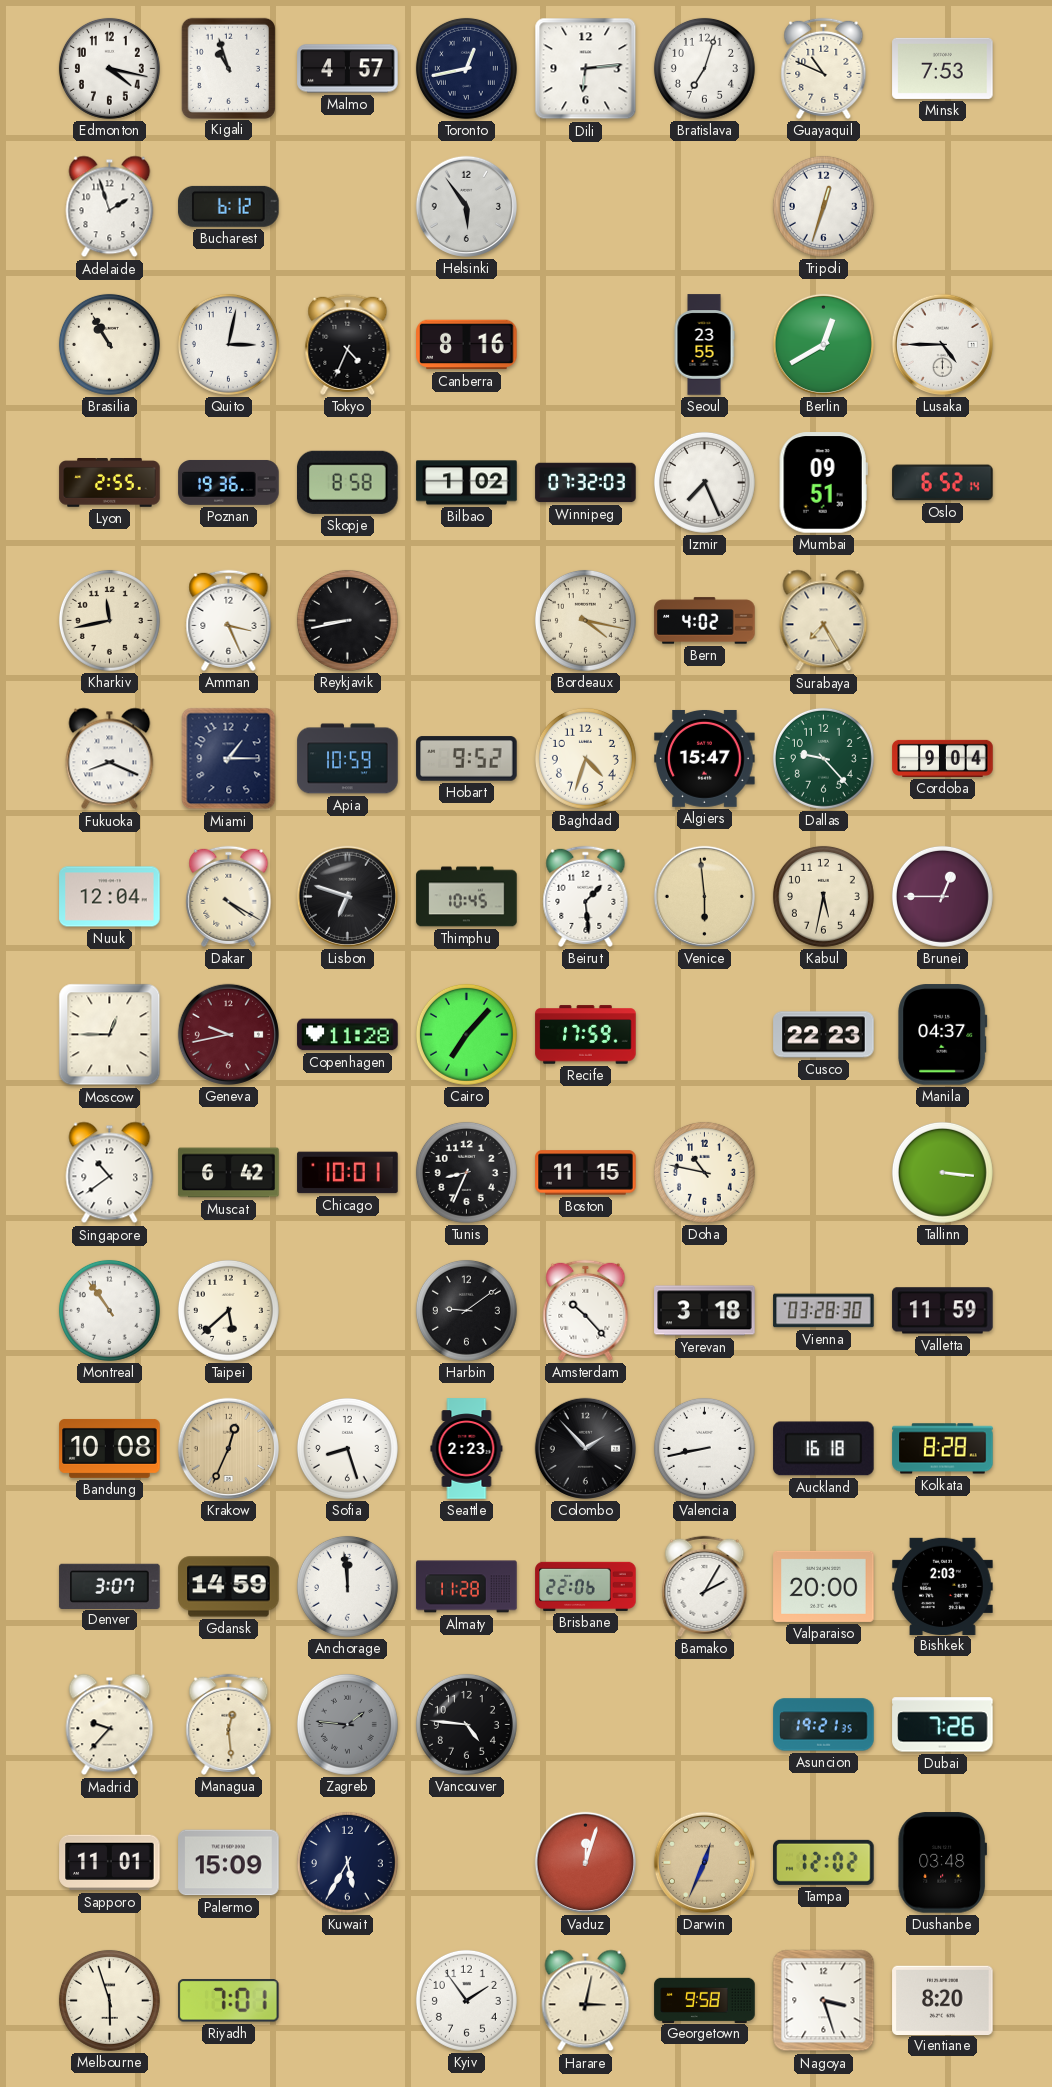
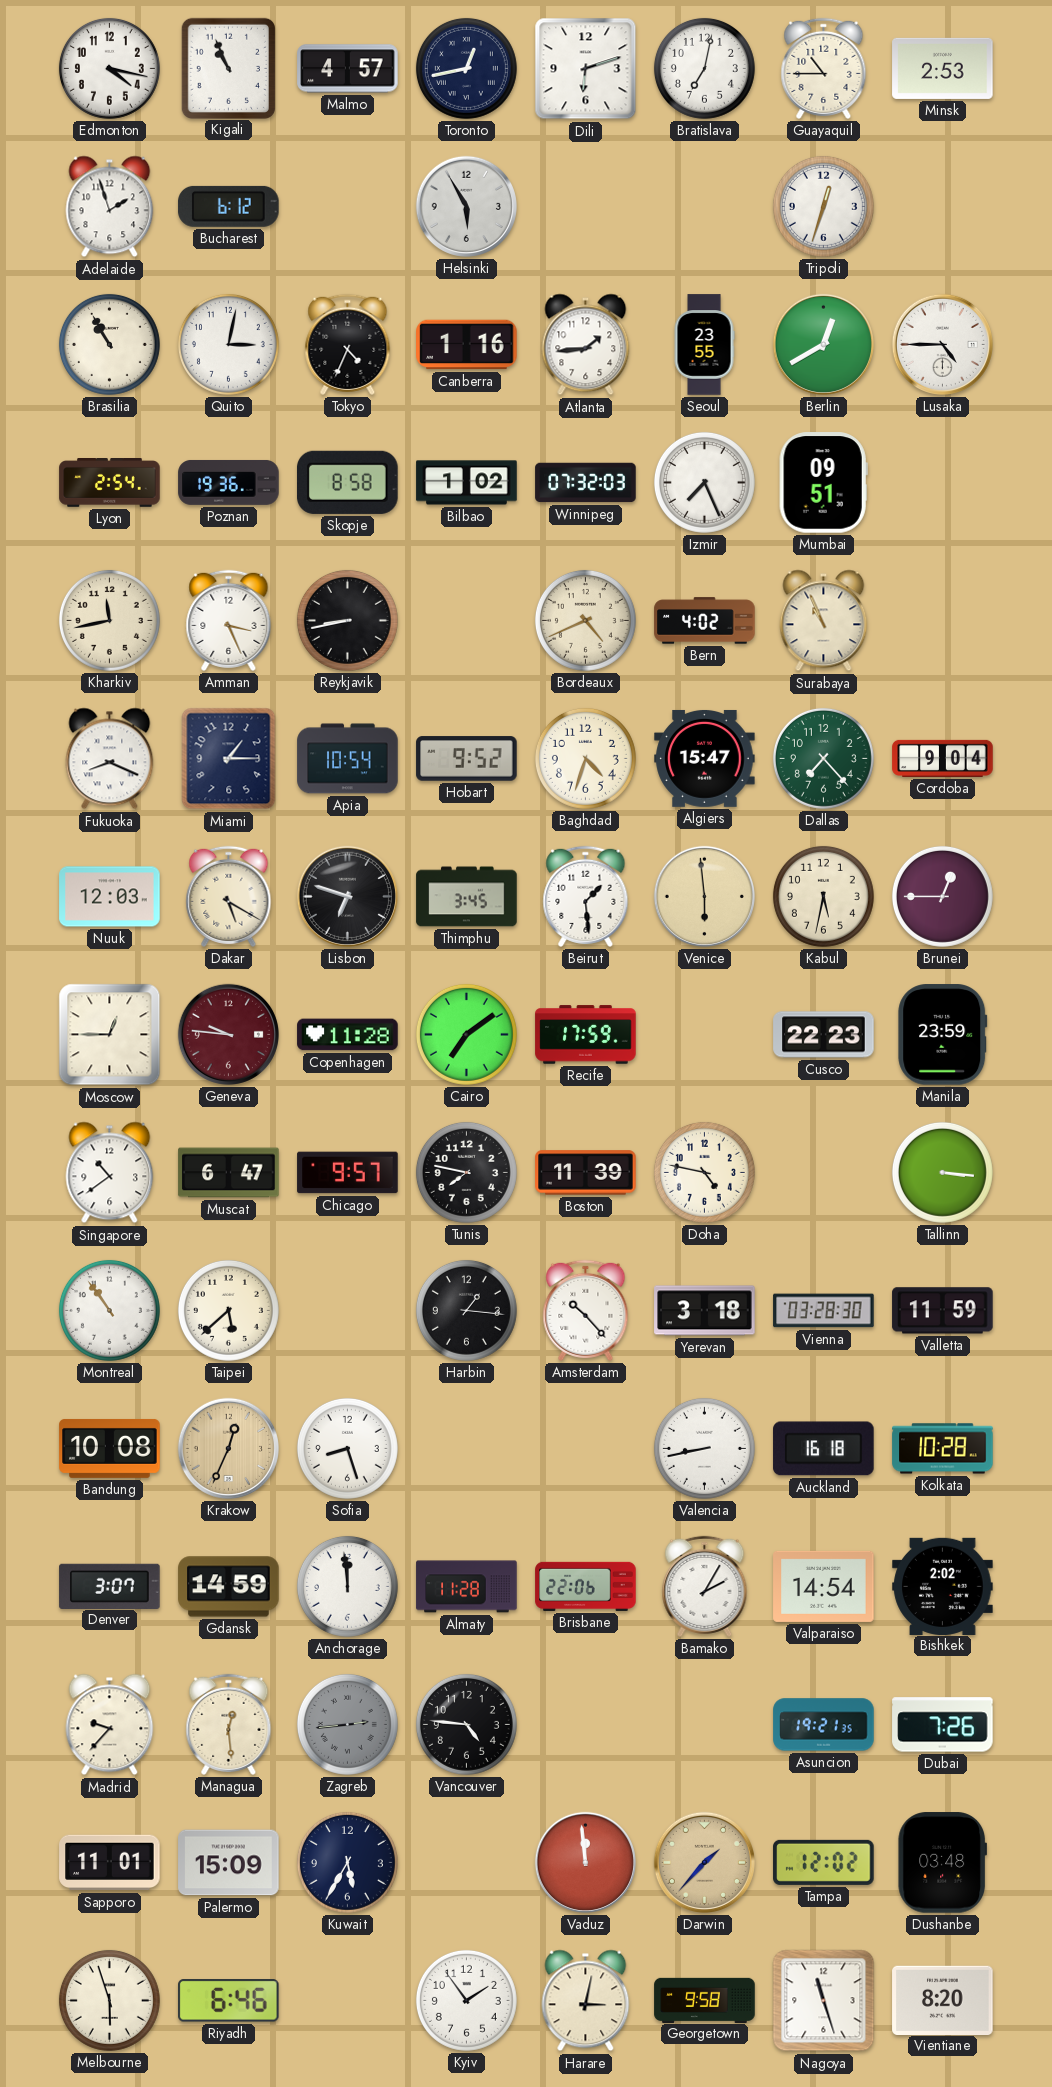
Kigali: 10:57 -> 10:56 (228, 68)
Dili: 6:14 -> 6:12 (586, 69)
Bratislava: 7:03 -> 7:02 (704, 68)
Guayaquil: 10:49 -> 10:45 (824, 68)
Minsk: 7:53 -> 2:53 (943, 68)
Helsinki: 5:54 -> 5:55 (466, 206)
Canberra: 8:16 -> 1:16 (467, 345)
Atlanta: none -> 1:44 (586, 345)
Lyon: 2:55 -> 2:54 (110, 483)
Oslo: 6:52 -> none (943, 483)
Bordeaux: 4:17 -> 4:41 (585, 620)
Surabaya: 7:25 -> 10:56 (824, 621)
Apia: 10:59 -> 10:54 (348, 759)
Dallas: 9:23 -> 7:23 (823, 758)
Nuuk: 12:04 -> 12:03 (110, 897)
Dakar: 4:20 -> 5:20 (229, 896)
Thimphu: 10:45 -> 3:45 (467, 897)
Geneva: 9:43 -> 9:46 (228, 1034)
Cairo: 7:07 -> 7:09 (466, 1034)
Manila: 04:37 -> 23:59 (943, 1035)
Muscat: 6:42 -> 6:47 (229, 1173)
Chicago: 10:01 -> 9:57 (348, 1173)
Tunis: 8:34 -> 7:47 (466, 1172)
Boston: 11:15 -> 11:39 (586, 1173)
Doha: 10:47 -> 4:47 (704, 1172)
Harbin: 9:09 -> 1:16 (466, 1310)
Seattle: 2:23 -> none (467, 1449)
Colombo: 1:53 -> none (585, 1448)
Kolkata: 8:28 -> 10:28 (943, 1449)
Valparaiso: 20:00 -> 14:54 (824, 1586)
Bishkek: 2:03 -> 2:02 (943, 1586)
Zagreb: 1:46 -> 2:44 (347, 1724)
Vaduz: 12:03 -> 11:59 (585, 1862)
Darwin: 12:34 -> 1:37 (704, 1862)
Riyadh: 7:01 -> 6:46 (229, 2001)
Nagoya: 3:27 -> 11:27 (824, 2001)
